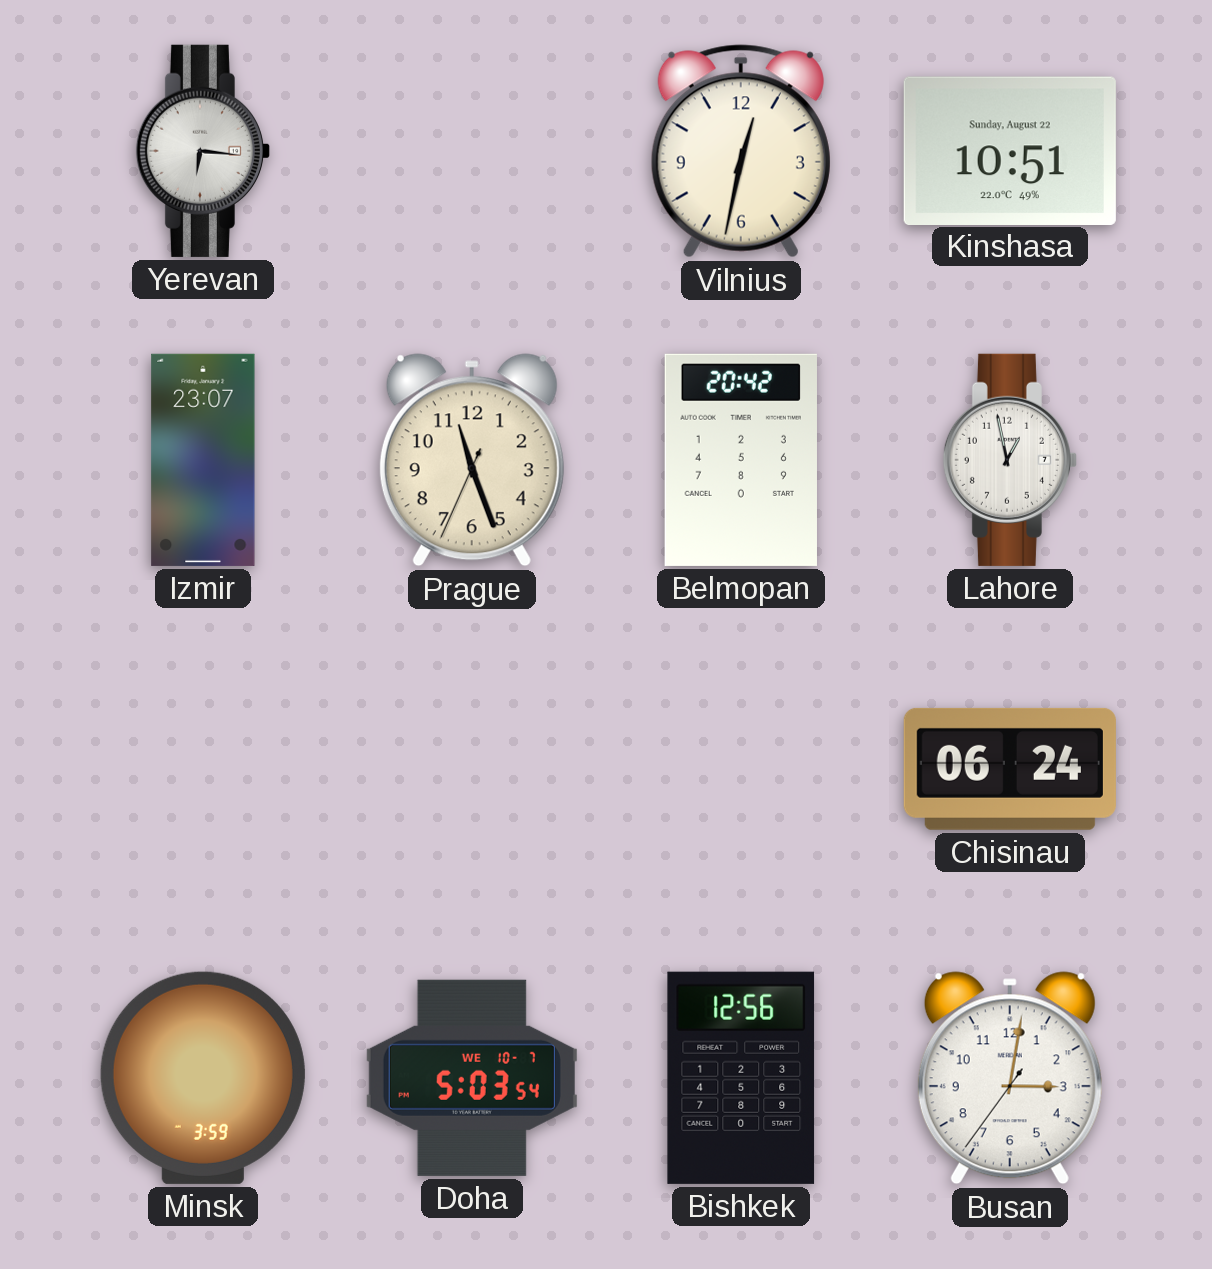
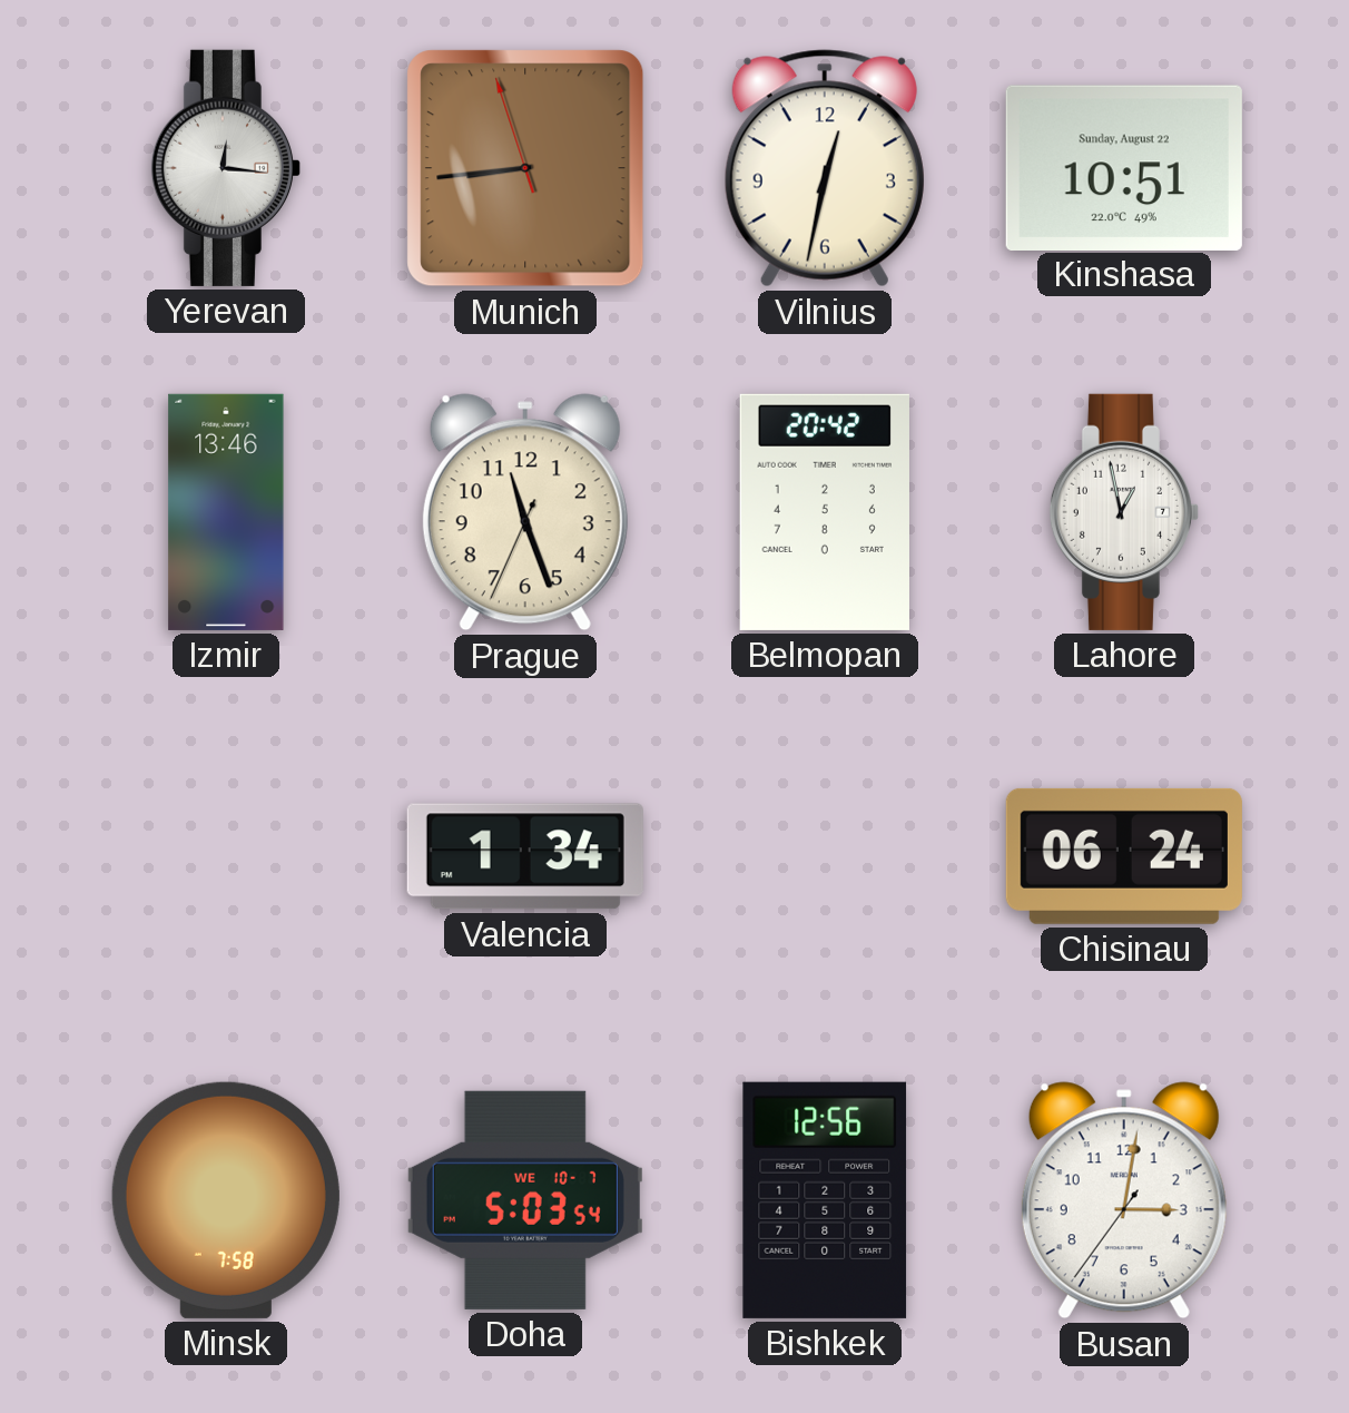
Yerevan: 6:16 -> 12:16 (226, 168)
Munich: none -> 8:43 (525, 168)
Izmir: 23:07 -> 13:46 (226, 512)
Valencia: none -> 1:34 (525, 856)
Minsk: 3:59 -> 7:58 (226, 1200)
